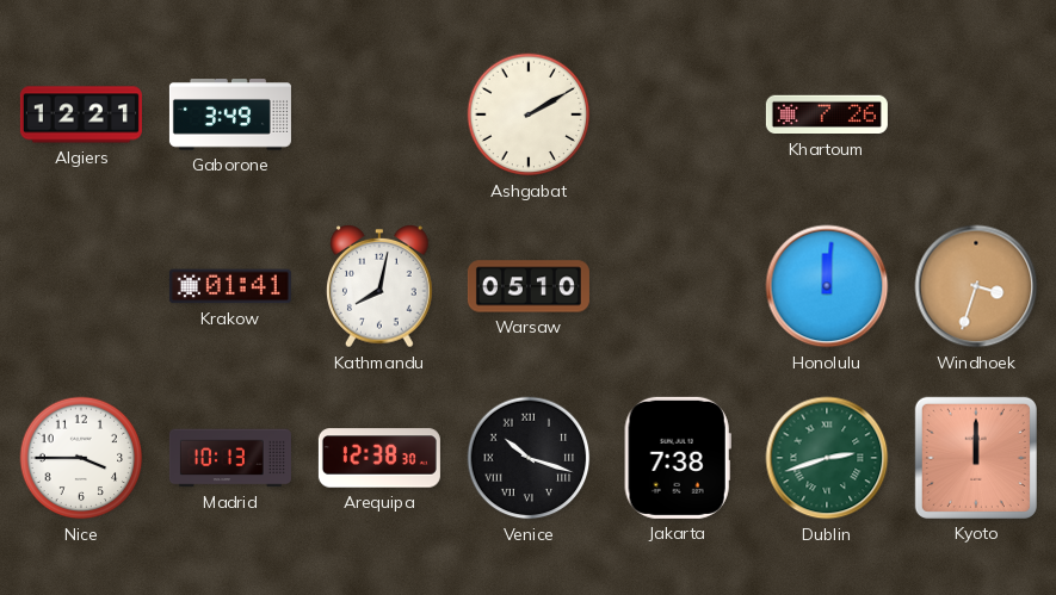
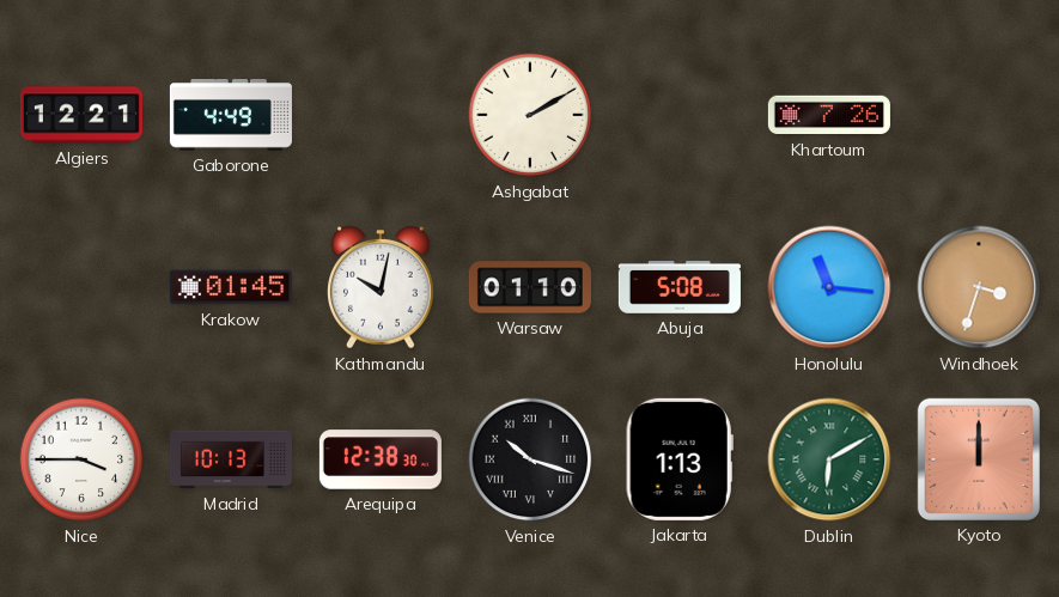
Gaborone: 3:49 -> 4:49 (231, 115)
Krakow: 01:41 -> 01:45 (231, 287)
Kathmandu: 8:02 -> 10:02 (382, 287)
Warsaw: 05:10 -> 01:10 (530, 287)
Abuja: none -> 5:08 (680, 288)
Honolulu: 12:01 -> 11:16 (829, 287)
Jakarta: 7:38 -> 1:13 (680, 459)
Dublin: 2:42 -> 6:10 (829, 459)
